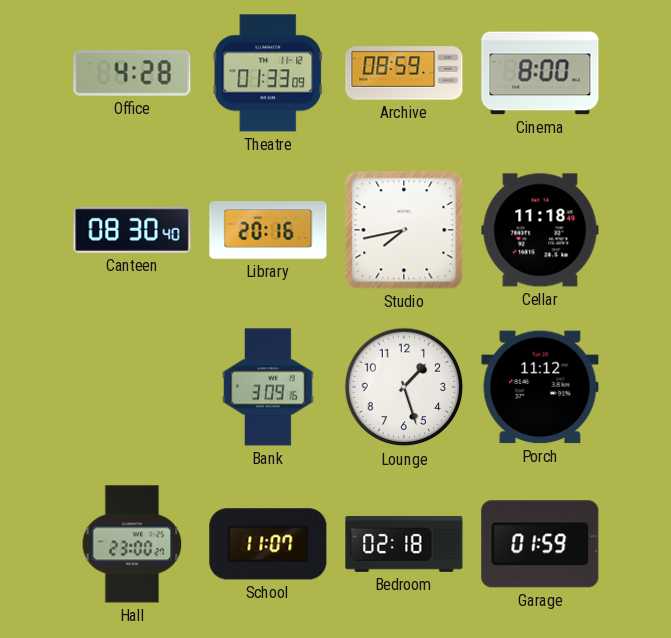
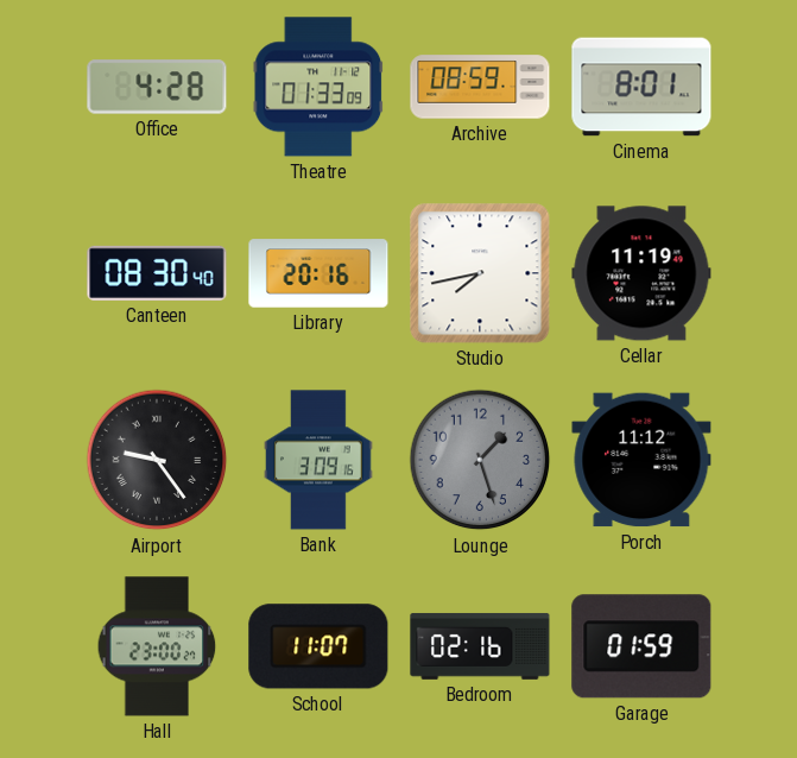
Cinema: 8:00 -> 8:01 (641, 87)
Cellar: 11:18 -> 11:19 (641, 273)
Airport: none -> 9:24 (157, 460)
Lounge dial: white -> grey (480, 460)
Bedroom: 02:18 -> 02:16 (480, 646)
